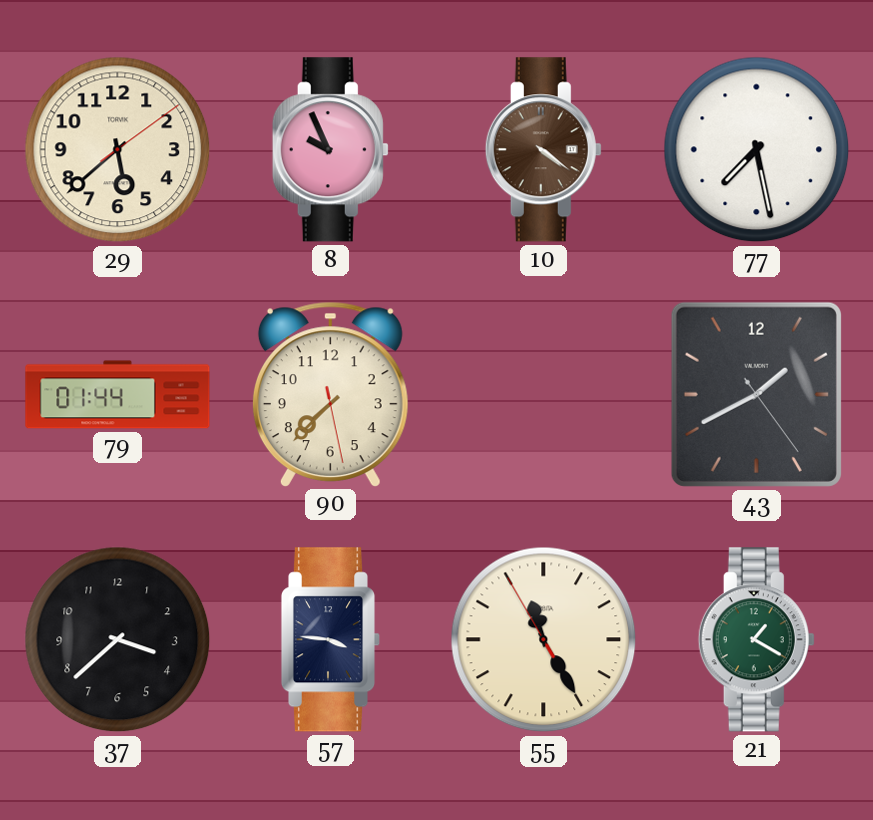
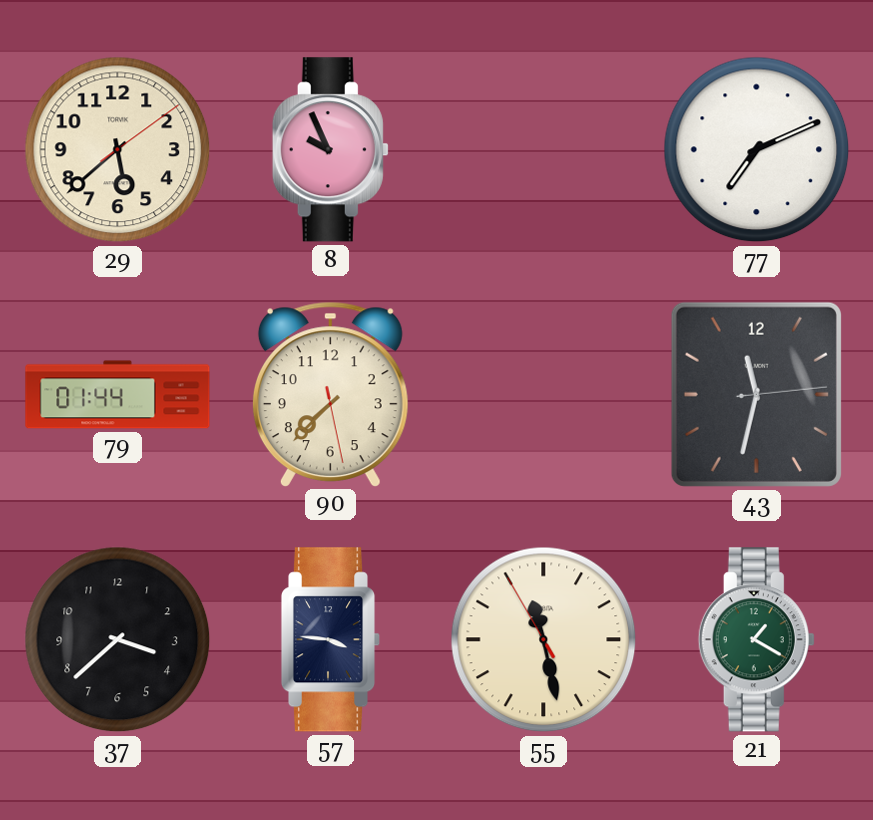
10: 4:21 -> none (543, 150)
77: 7:28 -> 7:11 (757, 150)
43: 1:40 -> 11:32 (756, 394)
55: 11:24 -> 11:27 (544, 640)
